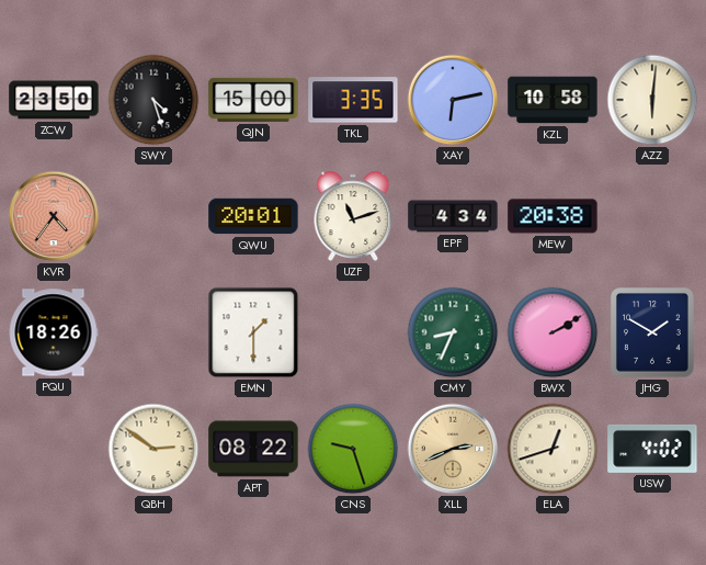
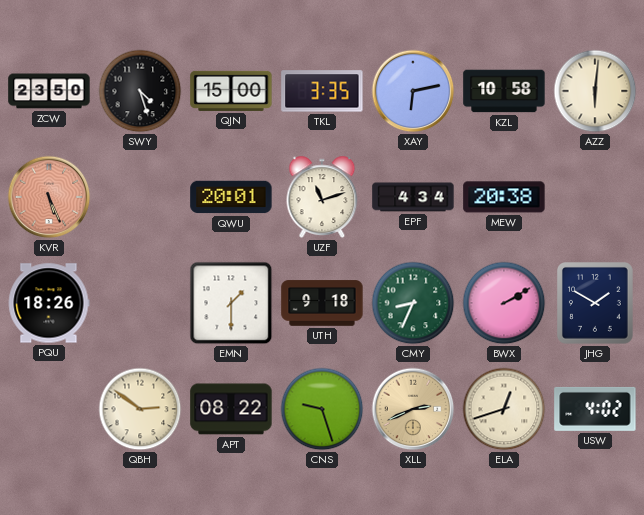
KVR: 4:36 -> 5:26 (49, 197)
UTH: none -> 9:18 (322, 303)
